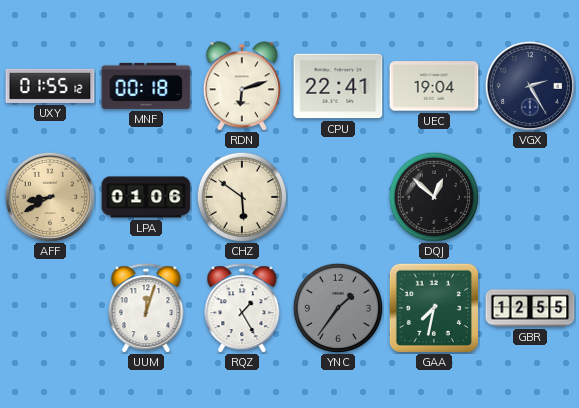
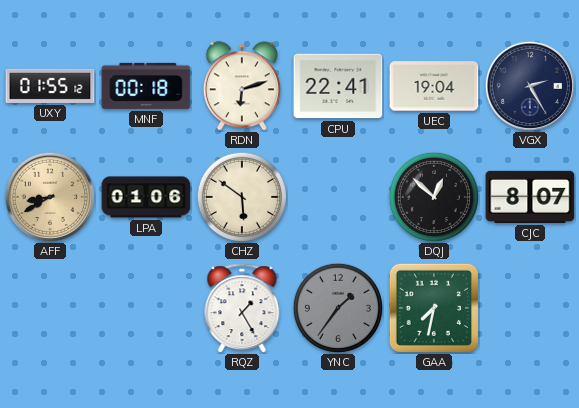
CJC: none -> 8:07 (530, 197)
UUM: 12:03 -> none (146, 308)
GBR: 12:55 -> none (530, 308)
